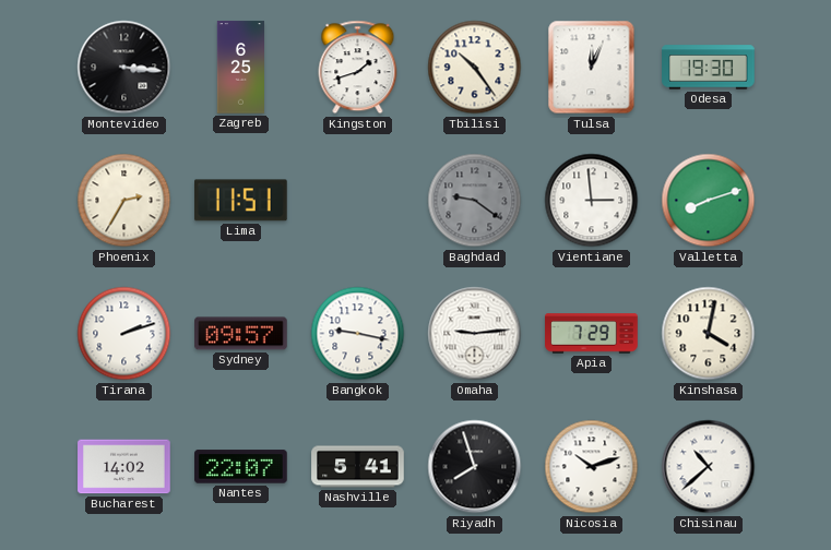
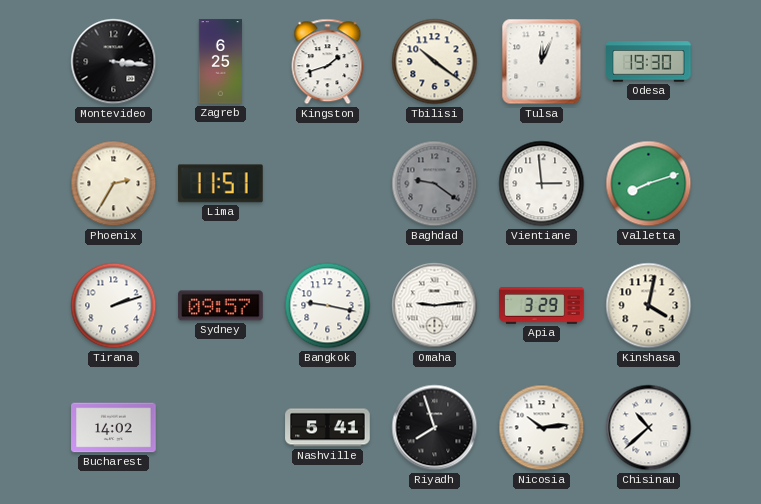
Tbilisi: 10:24 -> 10:21 (435, 62)
Apia: 7:29 -> 3:29 (542, 306)
Nantes: 22:07 -> none (241, 467)
Nicosia: 10:12 -> 10:14 (542, 428)
